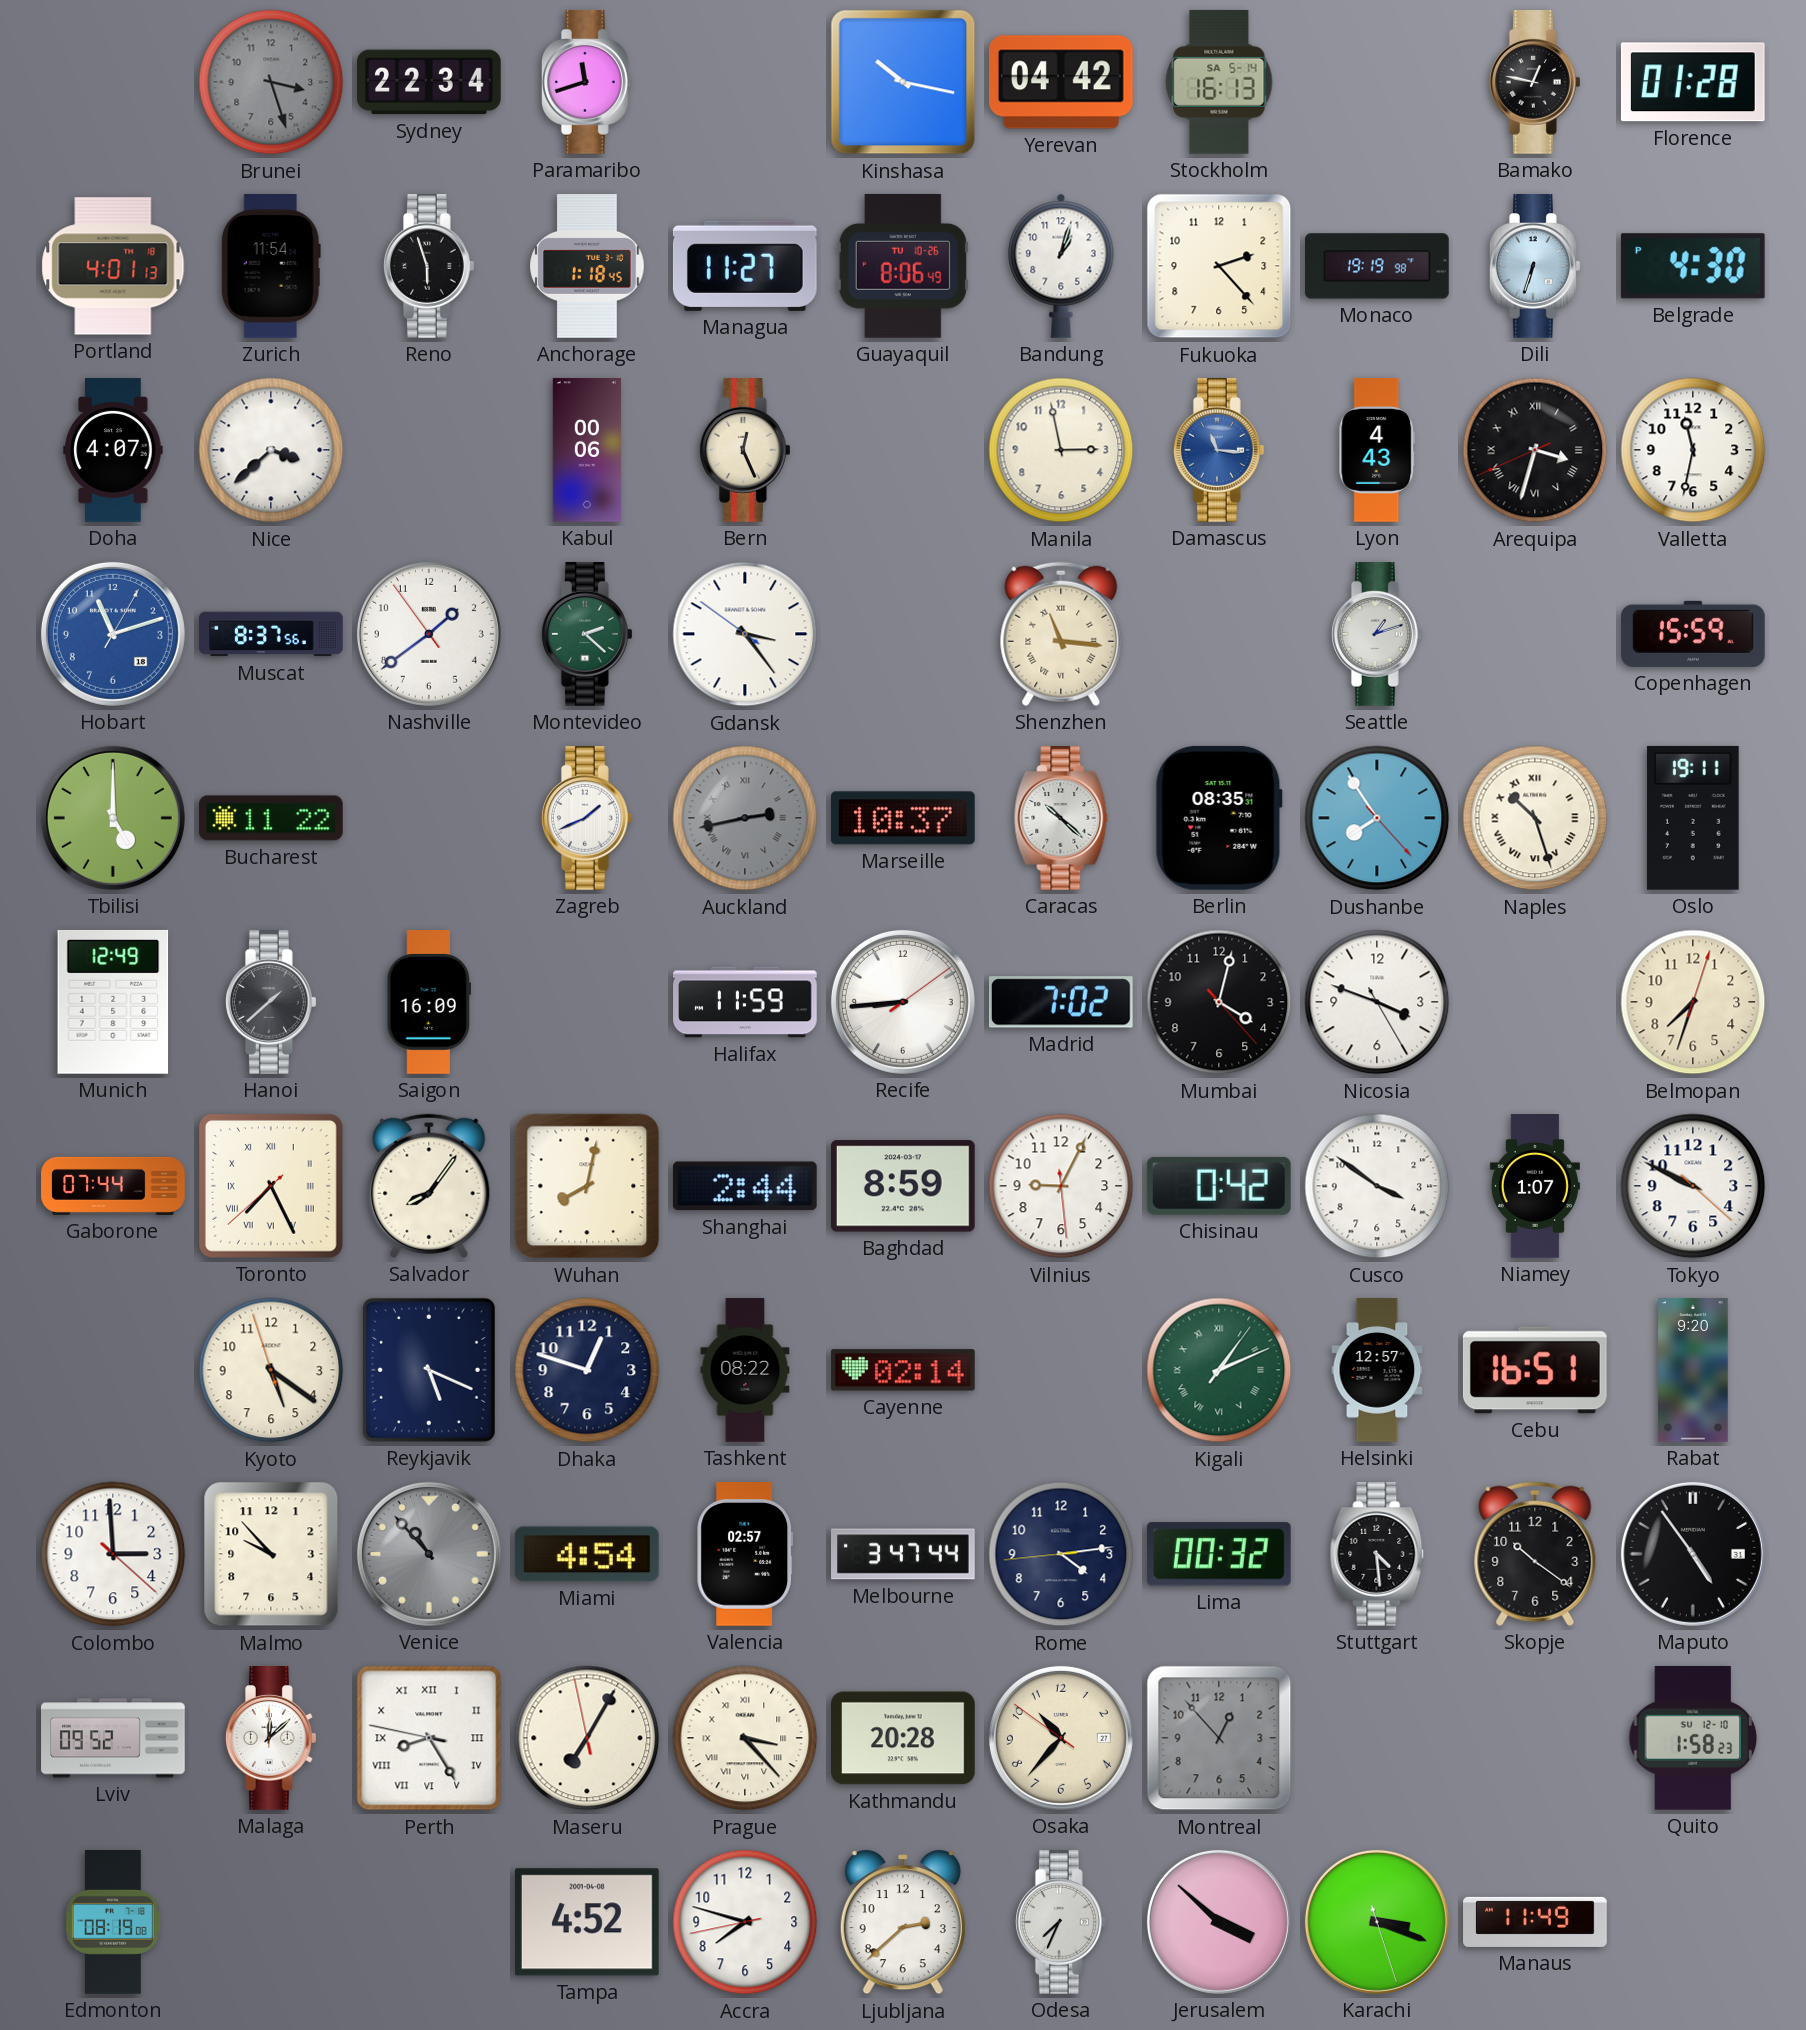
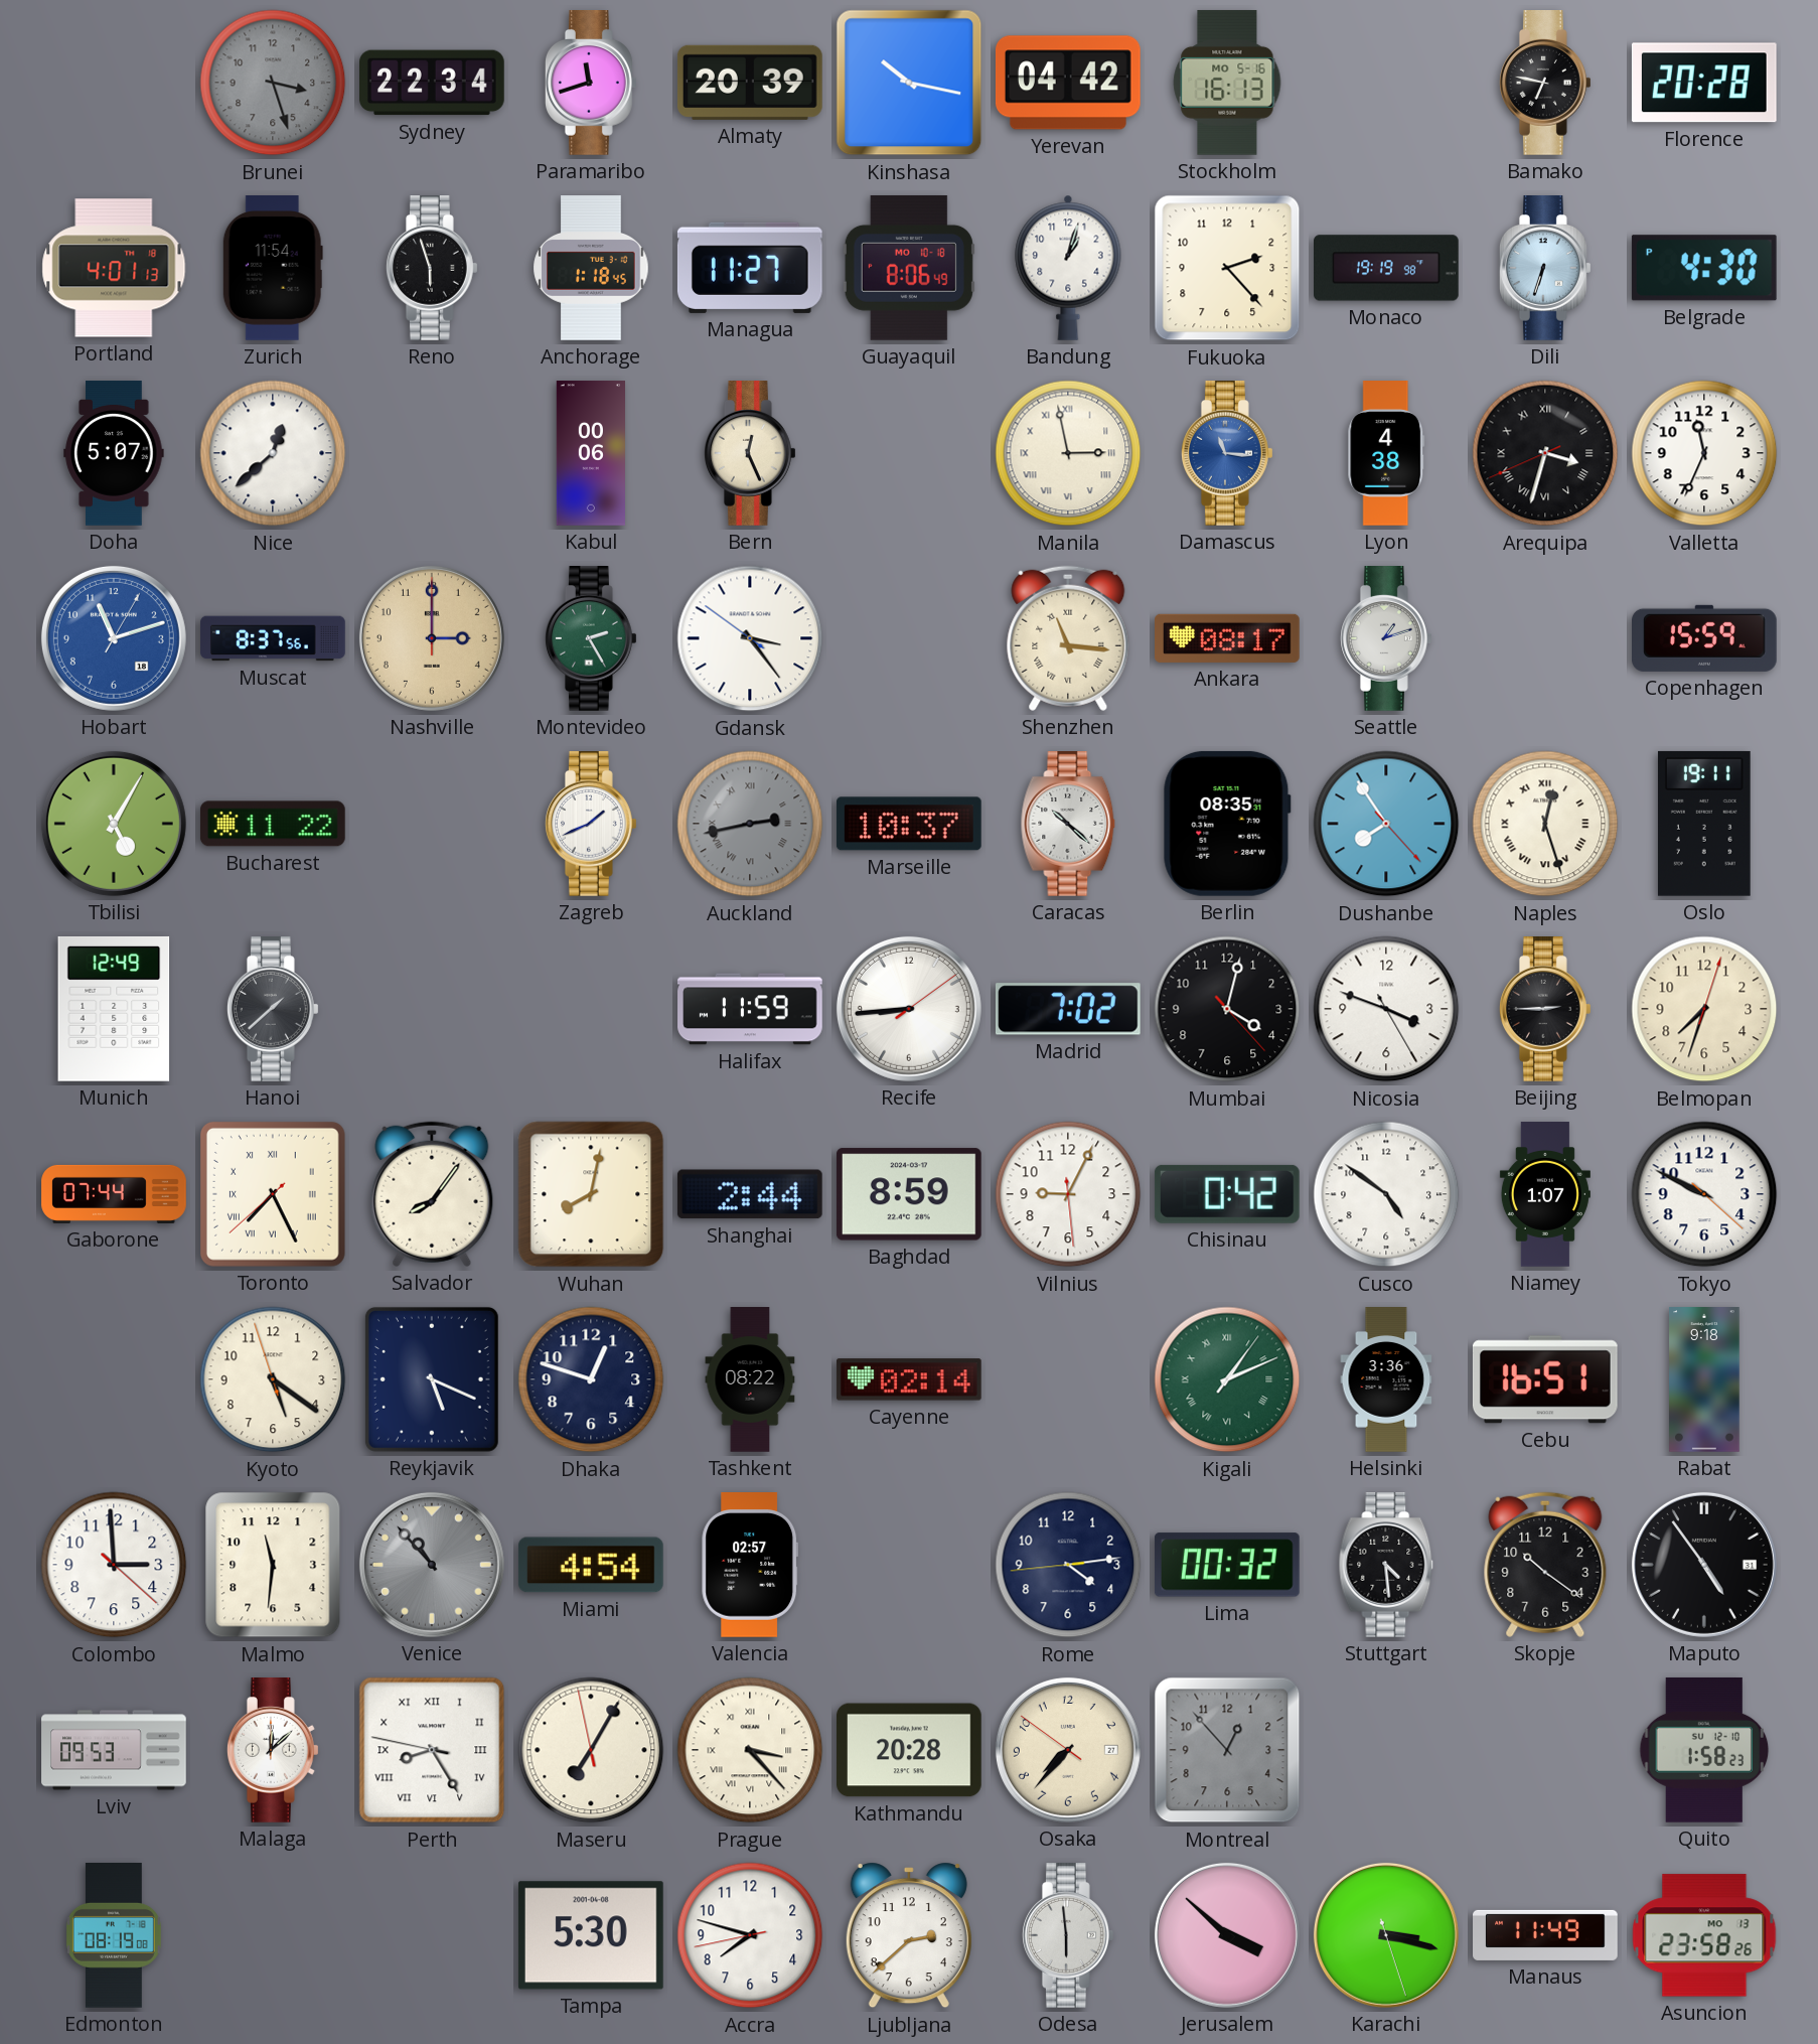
Almaty: none -> 20:39 (750, 83)
Stockholm date: SA 5-14 -> MO 5-16 (1227, 83)
Bamako: 12:47 -> 6:47 (1545, 84)
Florence: 01:28 -> 20:28 (1704, 83)
Guayaquil date: TU 10-26 -> MO 10-18 (909, 268)
Doha: 4:07 -> 5:07 (114, 453)
Nice: 3:38 -> 12:38 (273, 453)
Manila numerals: Arabic -> Roman (1068, 453)
Lyon: 4:43 -> 4:38 (1386, 454)
Valletta: 11:32 -> 11:34 (1704, 453)
Nashville: 1:38 -> 3:00 (432, 638)
Nashville dial: white -> champagne (432, 638)
Montevideo: 2:22 -> 2:25 (591, 639)
Ankara: none -> 08:17 (1228, 638)
Tbilisi: 5:00 -> 5:05 (114, 824)
Naples: 10:27 -> 12:27 (1545, 824)
Saigon: 16:09 -> none (429, 1002)
Beijing: none -> 2:45 (1545, 1010)
Cusco: 3:51 -> 4:51 (1386, 1194)
Helsinki: 12:57 -> 3:36 (1386, 1379)
Rabat: 9:20 -> 9:18 (1704, 1379)
Malmo: 9:53 -> 11:31 (273, 1565)
Melbourne: 3:47 -> none (904, 1554)
Lviv: 09:52 -> 09:53 (114, 1750)
Osaka: 10:36 -> 7:36 (1068, 1750)
Tampa: 4:52 -> 5:30 (591, 1935)
Odesa: 7:34 -> 5:59 (1068, 1936)
Karachi: 3:18 -> 3:17 (1386, 1935)
Asuncion: none -> 23:58 (1704, 1935)
